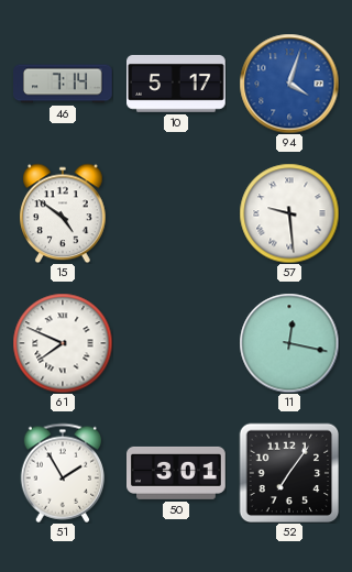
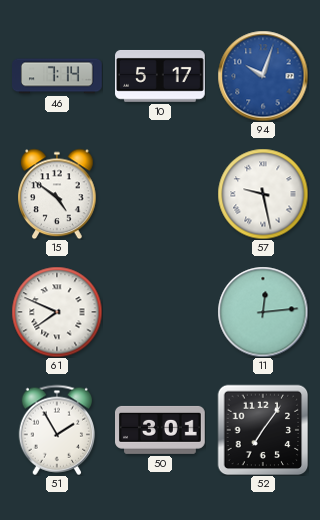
94: 4:03 -> 10:03 (263, 76)
57: 9:29 -> 9:28 (263, 194)
11: 12:17 -> 12:14 (263, 312)
